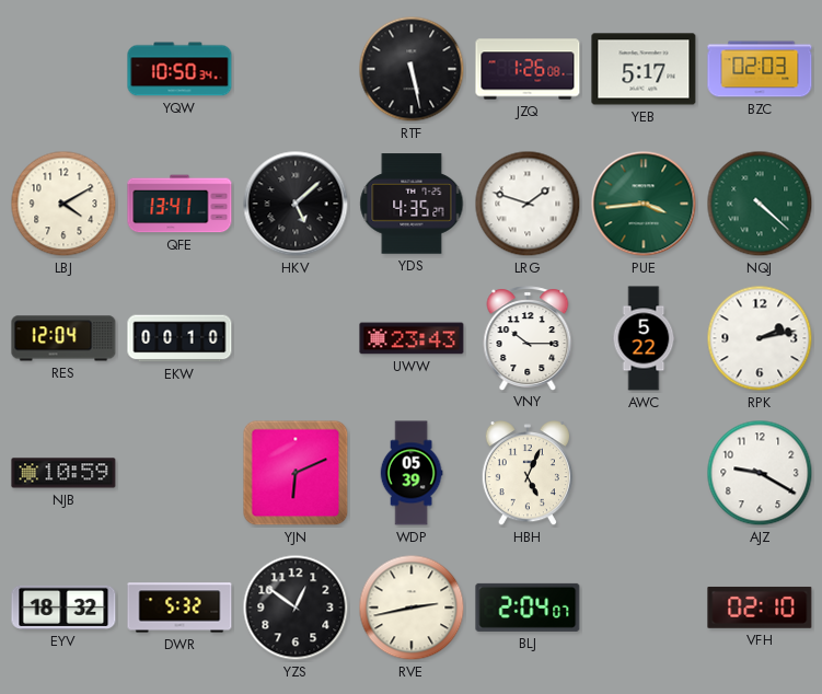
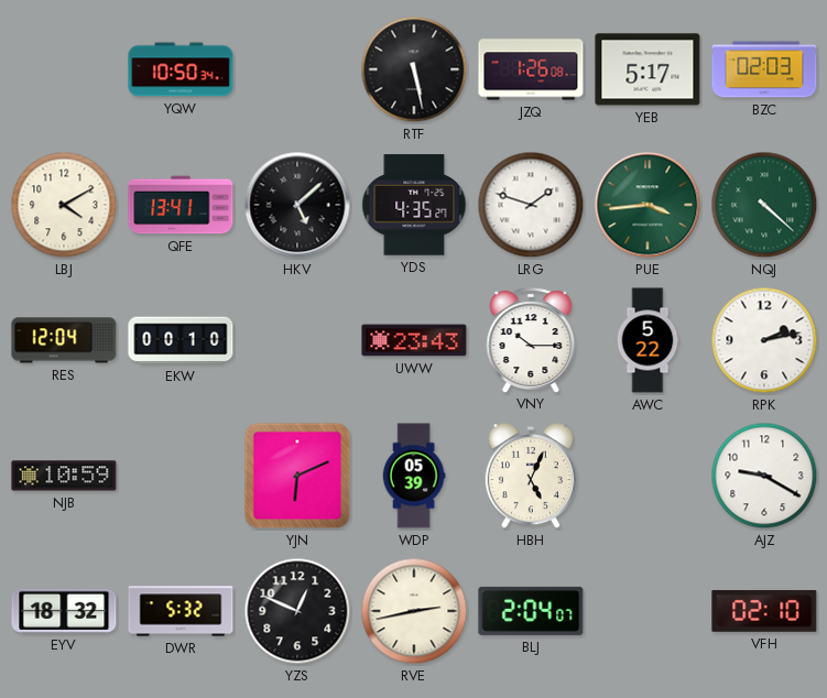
YZS: 12:51 -> 12:49 (297, 611)
